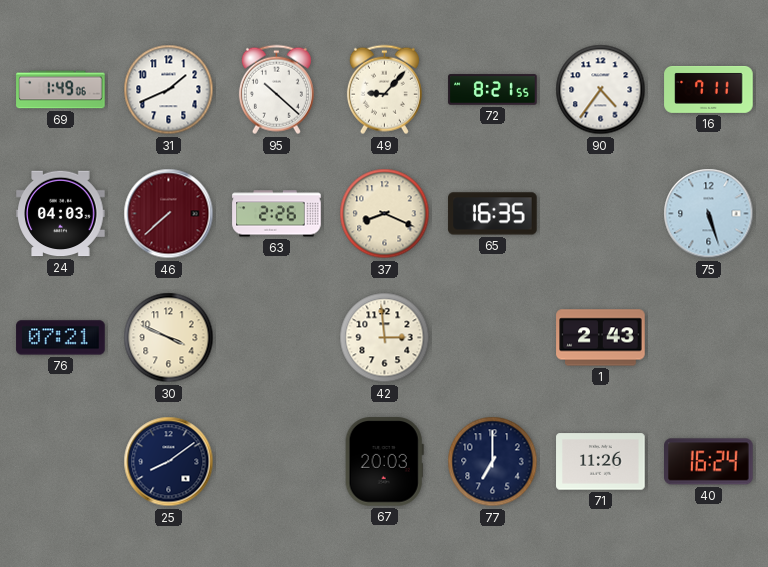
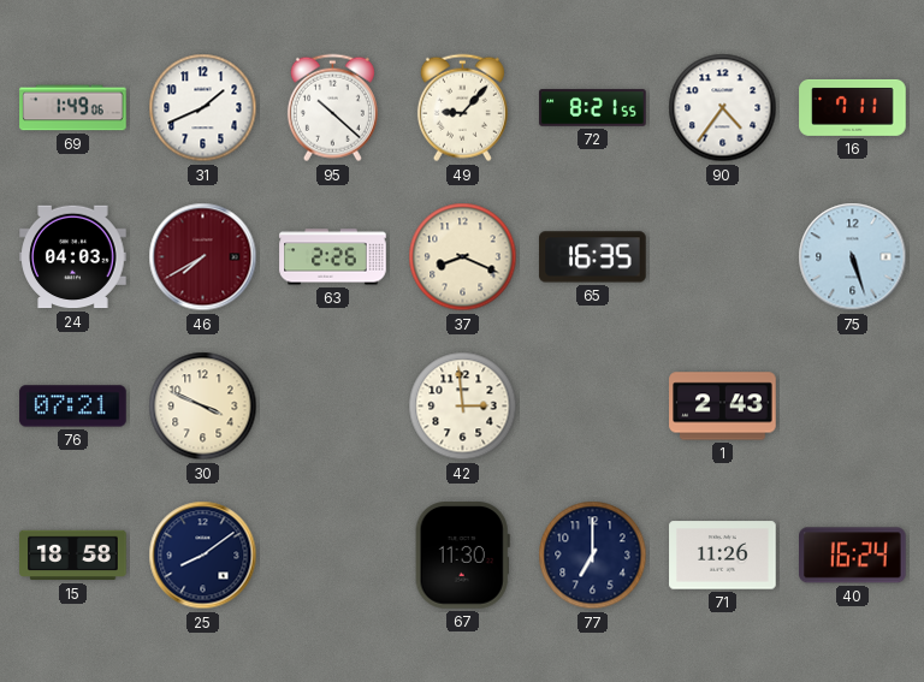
46: 7:38 -> 7:40 (203, 257)
15: none -> 18:58 (73, 556)
67: 20:03 -> 11:30 (462, 556)
